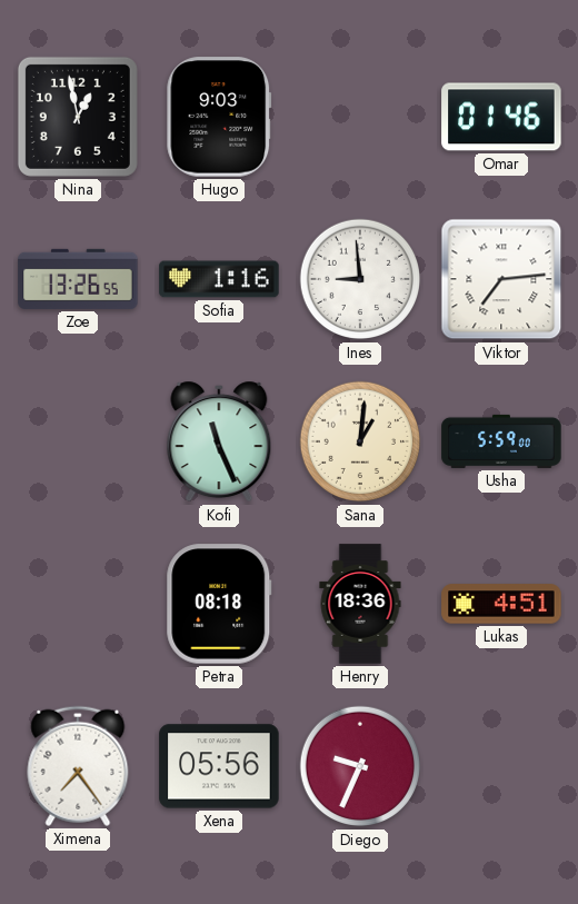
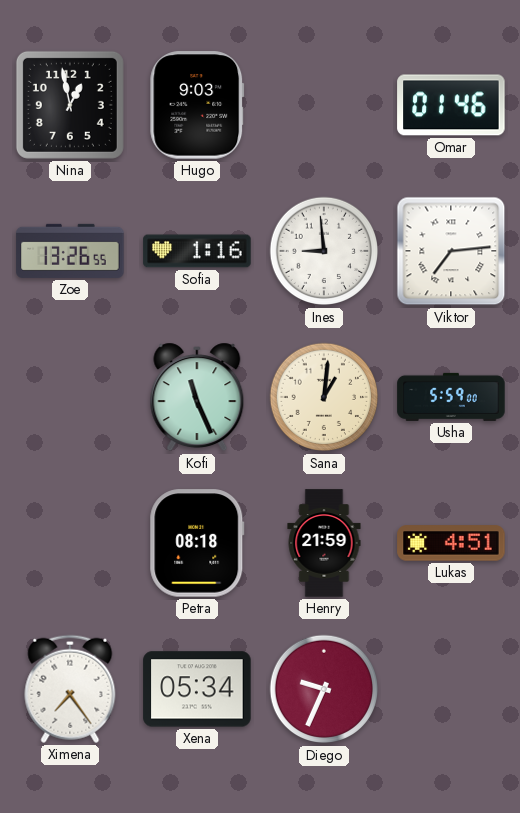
Henry: 18:36 -> 21:59 (324, 543)
Xena: 05:56 -> 05:34 (197, 689)
